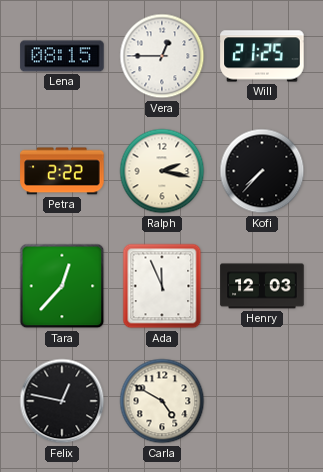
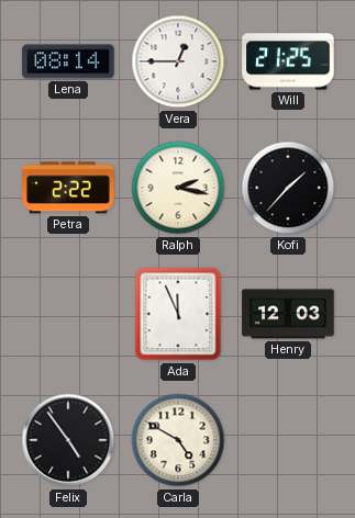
Lena: 08:15 -> 08:14 (68, 61)
Kofi: 7:37 -> 1:37 (288, 188)
Tara: 12:37 -> none (62, 286)
Felix: 12:47 -> 4:54 (68, 440)
